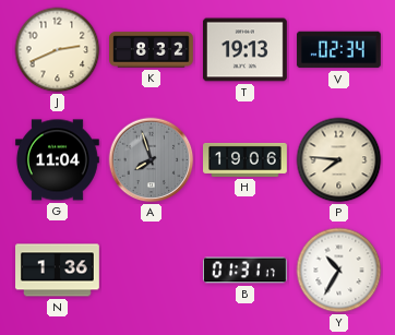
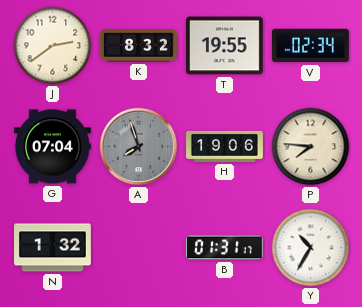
J: 2:41 -> 2:39 (53, 46)
T: 19:13 -> 19:55 (224, 46)
G: 11:04 -> 07:04 (52, 147)
N: 1:36 -> 1:32 (53, 248)
